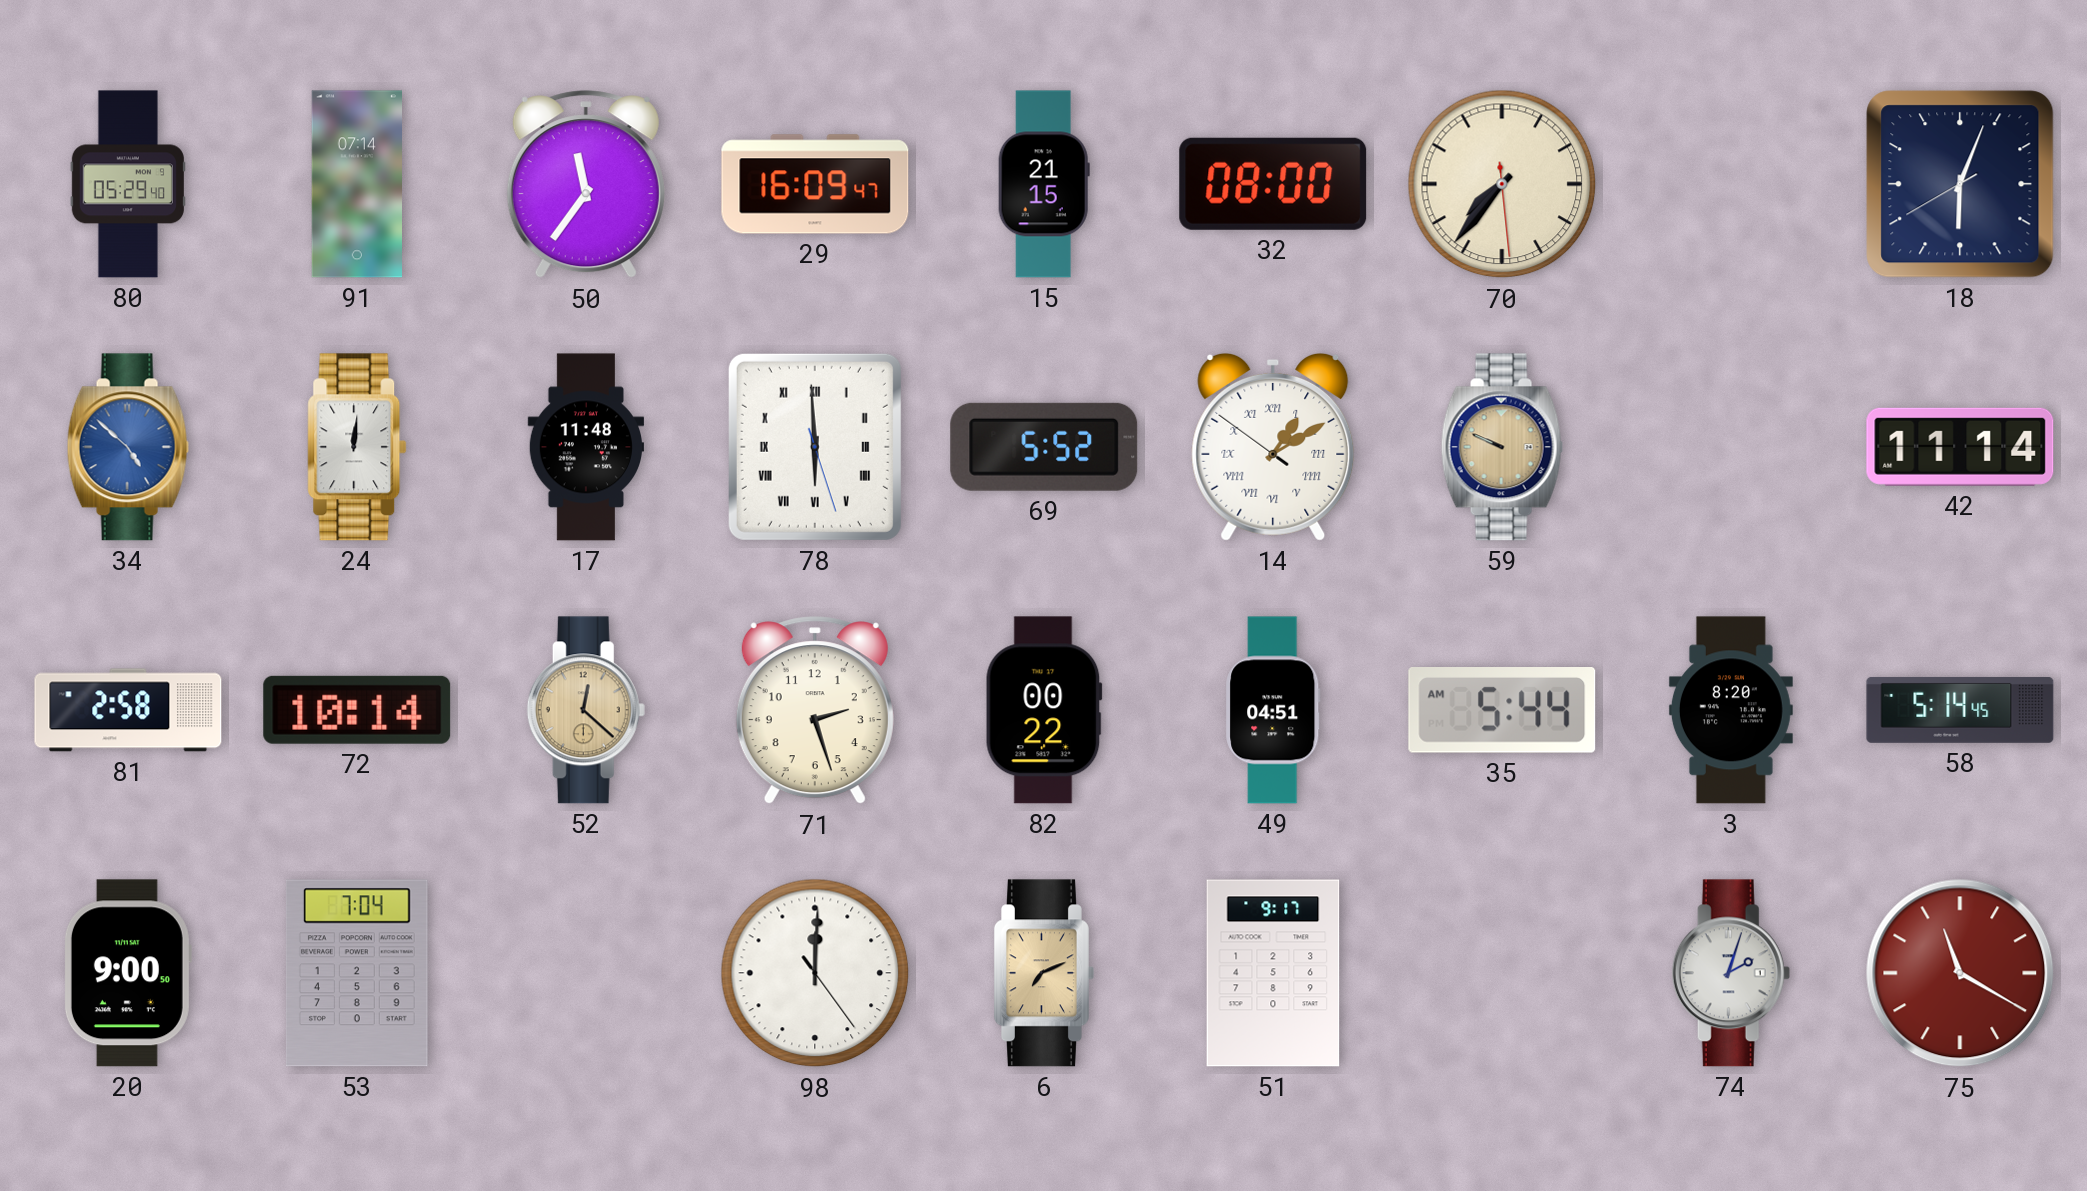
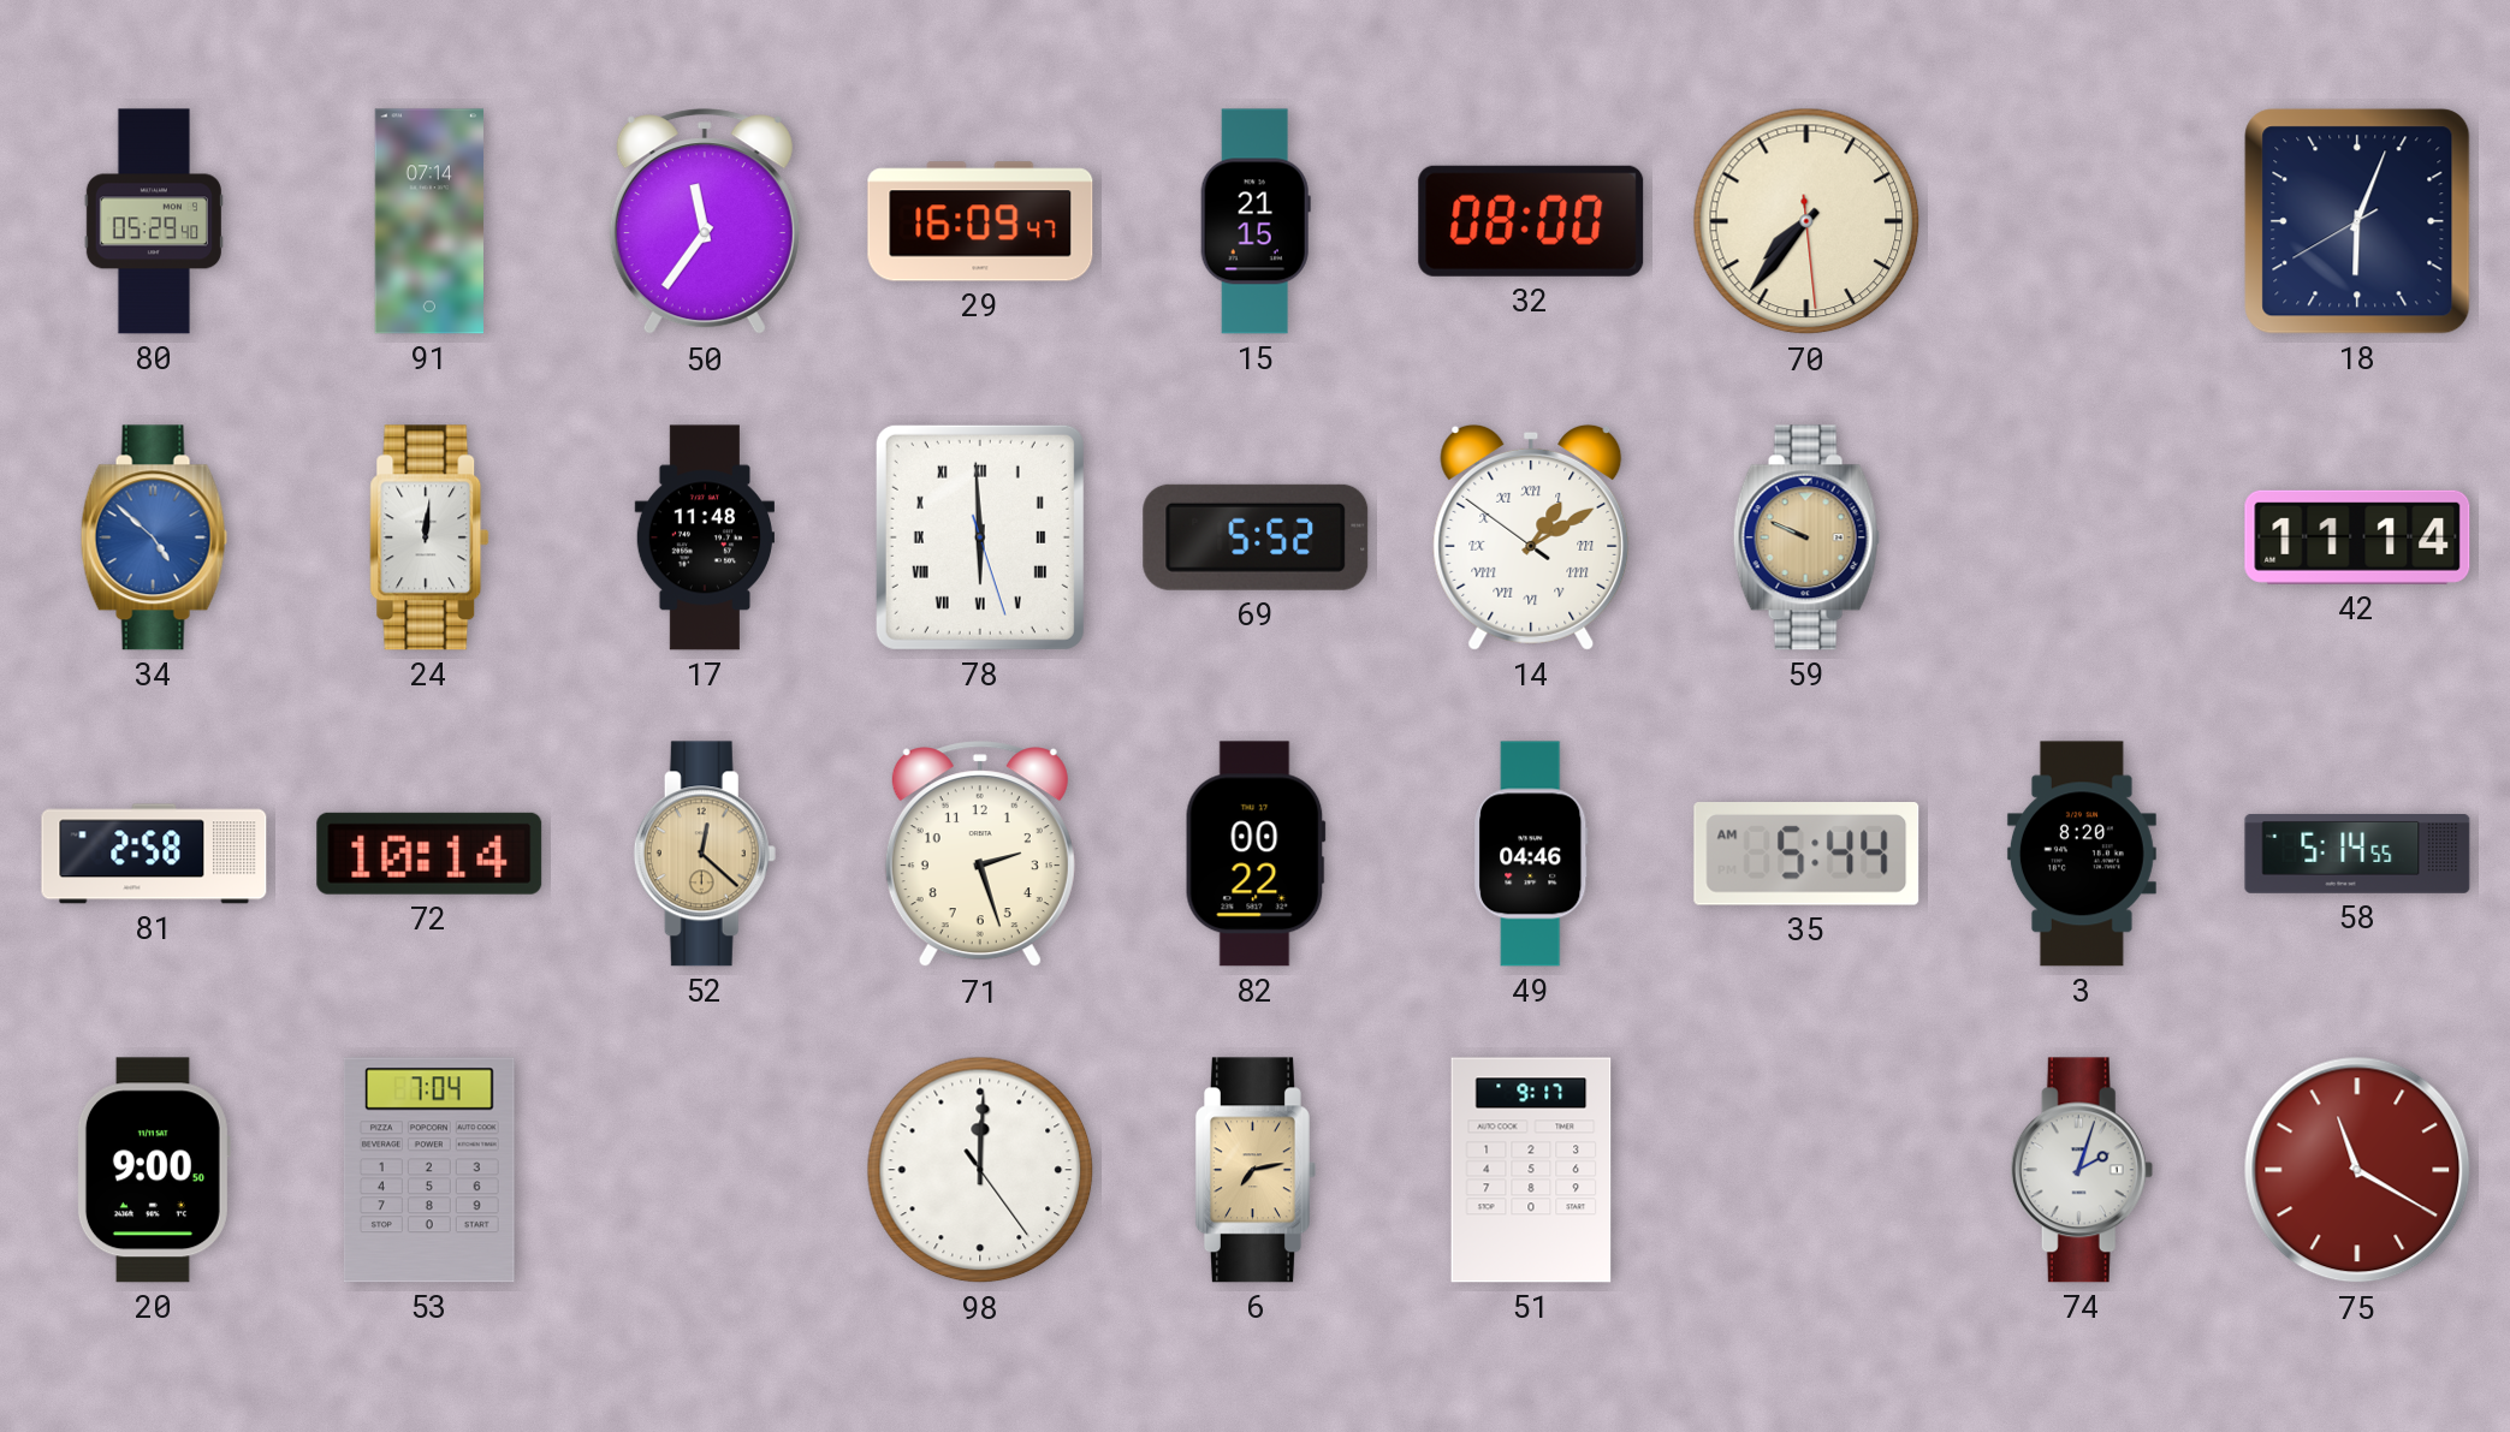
49: 04:51 -> 04:46 (1531, 854)
58: 5:14:45 -> 5:14:55 (2357, 854)
6: 7:11 -> 7:13 (1256, 1170)
